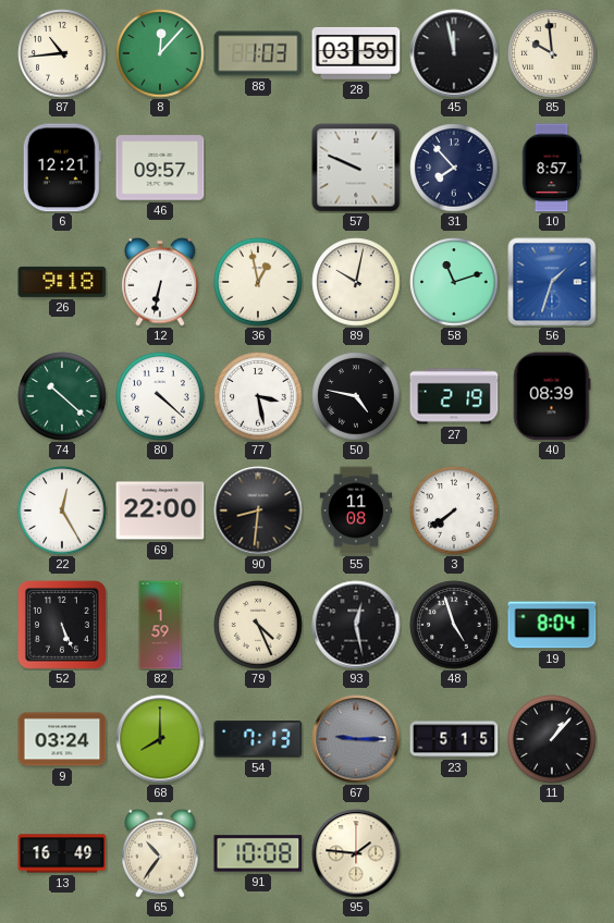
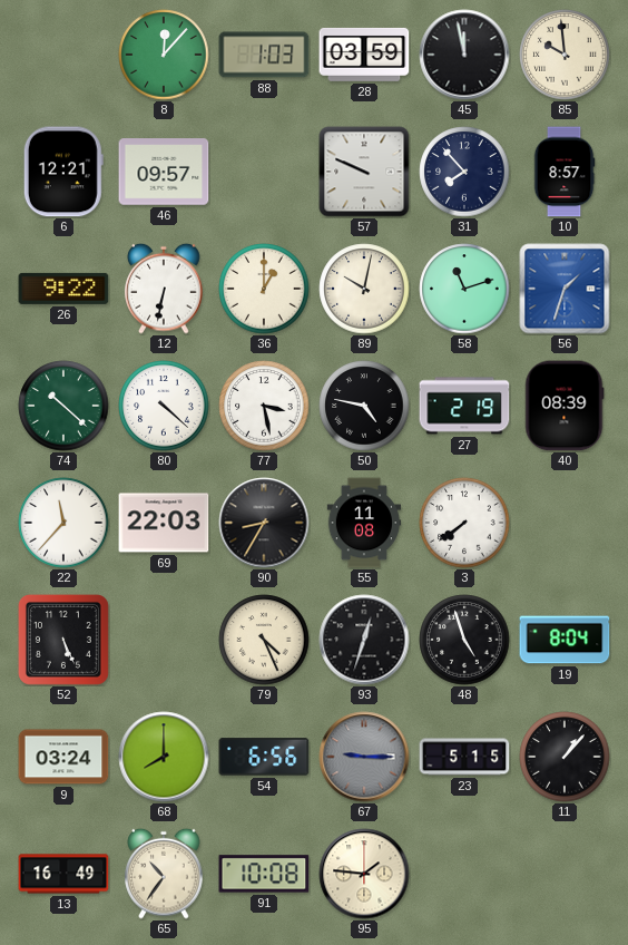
87: 10:44 -> none (62, 53)
26: 9:18 -> 9:22 (63, 289)
36: 12:58 -> 1:00 (264, 289)
22: 12:25 -> 11:37 (63, 523)
69: 22:00 -> 22:03 (164, 523)
90: 8:31 -> 8:35 (264, 523)
82: 1:59 -> none (160, 625)
93: 12:28 -> 12:33 (364, 640)
54: 7:13 -> 6:56 (264, 757)
